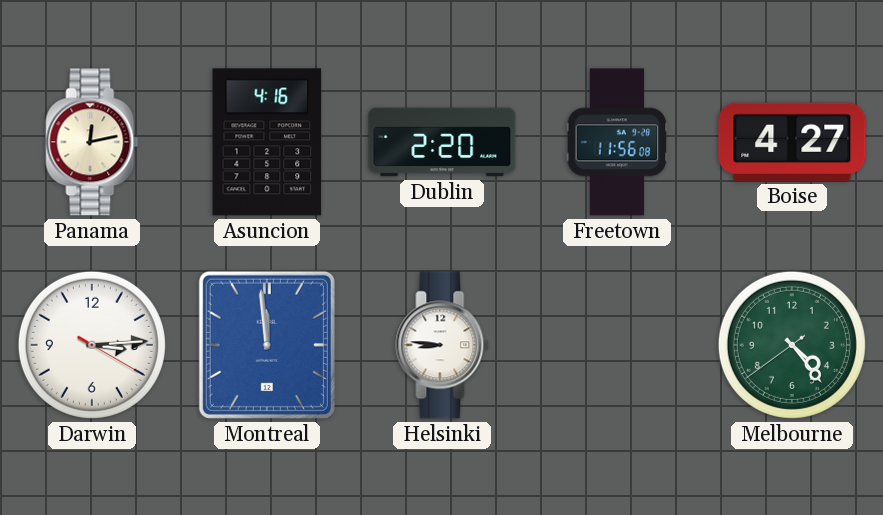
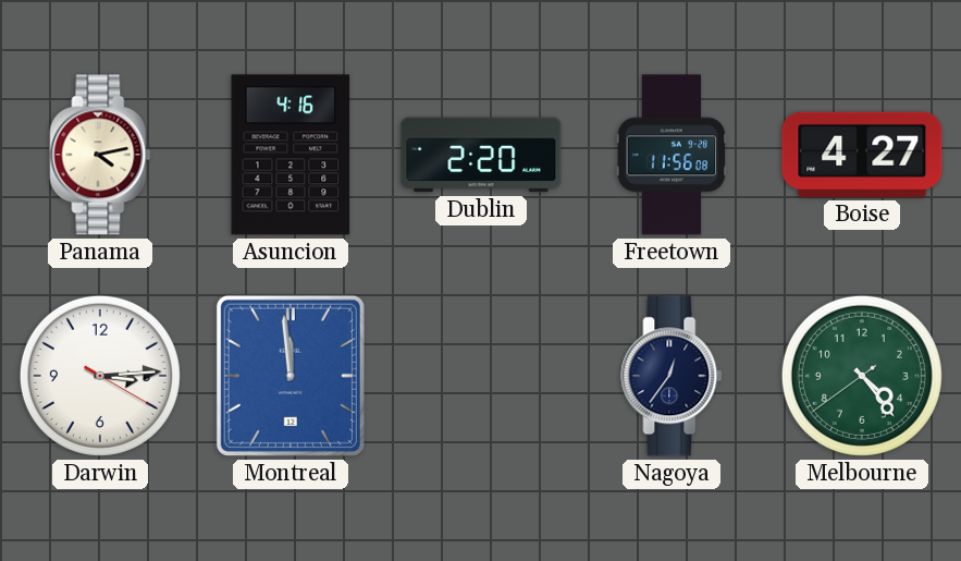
Panama: 12:13 -> 4:13 (100, 155)
Helsinki: 8:46 -> none (442, 345)
Nagoya: none -> 12:36 (672, 376)
